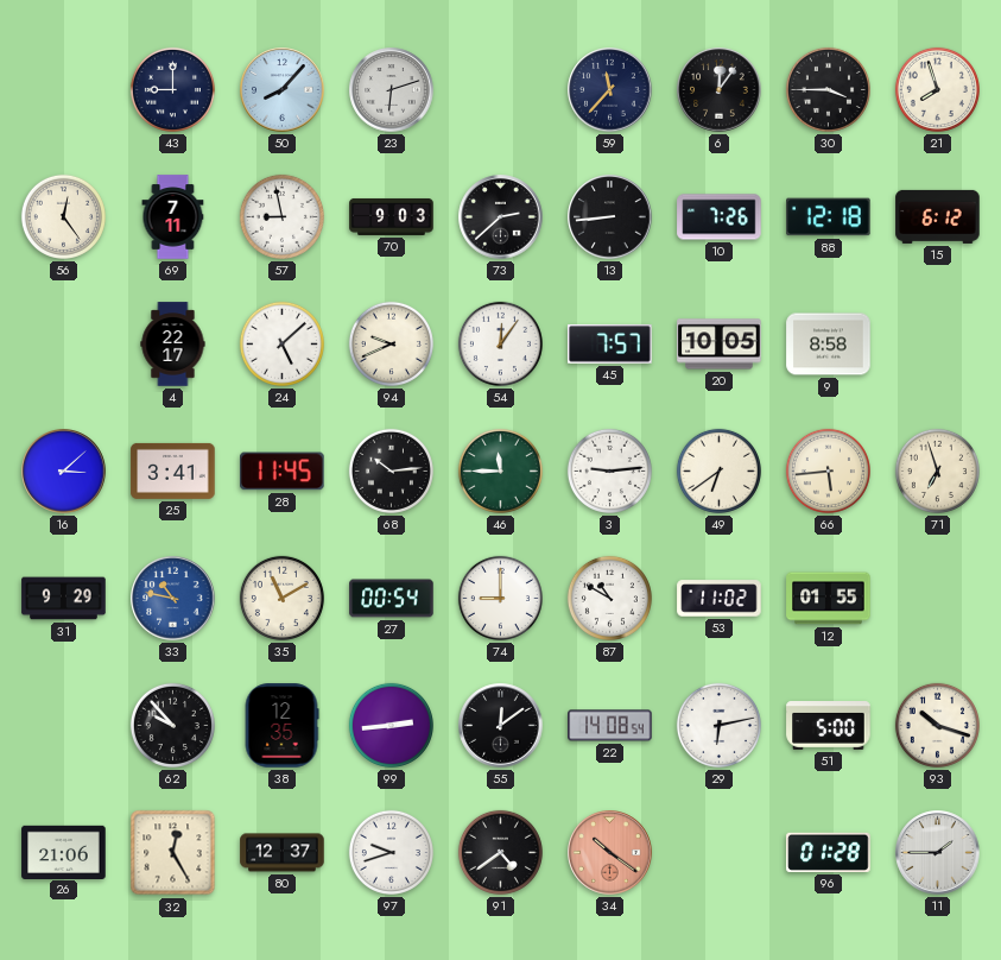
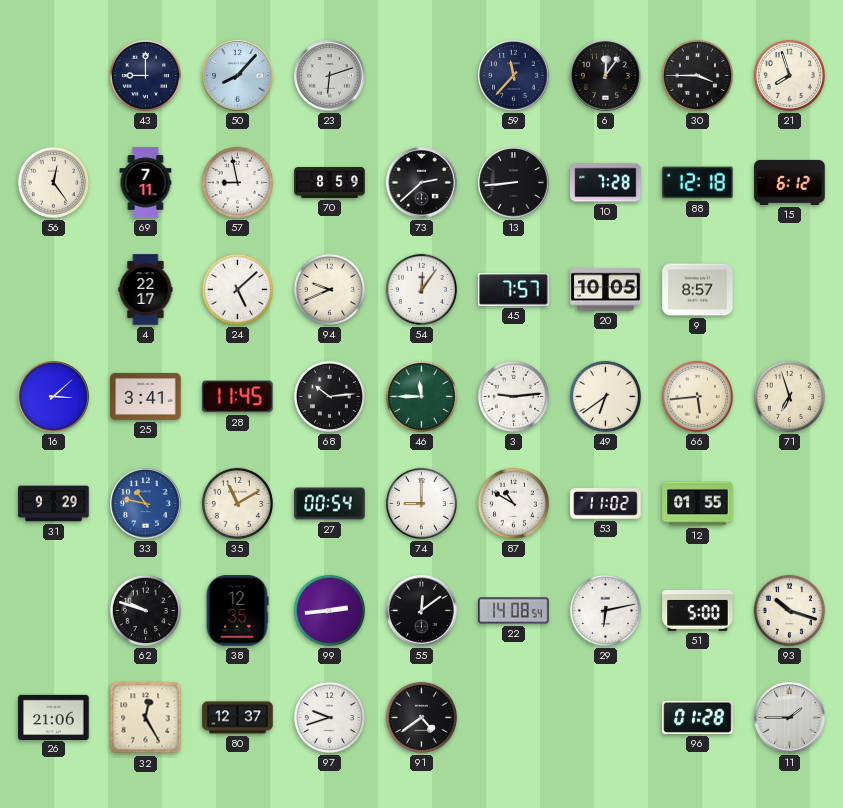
70: 9:03 -> 8:59 (330, 182)
10: 7:26 -> 7:28 (606, 183)
9: 8:58 -> 8:57 (698, 290)
62: 9:53 -> 9:48 (145, 610)
34: 10:21 -> none (610, 853)
